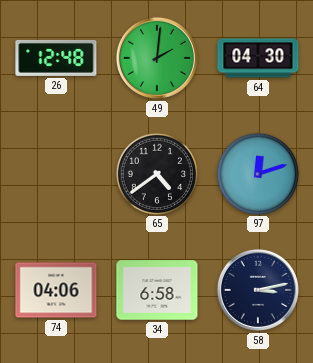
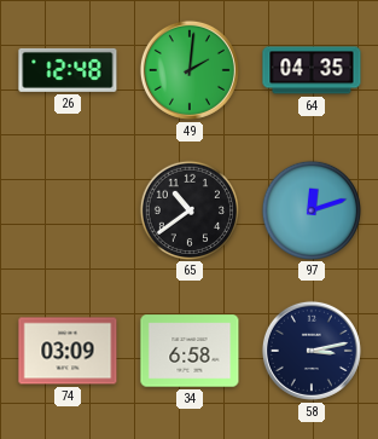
64: 04:30 -> 04:35 (312, 70)
65: 4:39 -> 10:39 (188, 209)
74: 04:06 -> 03:09 (68, 351)
